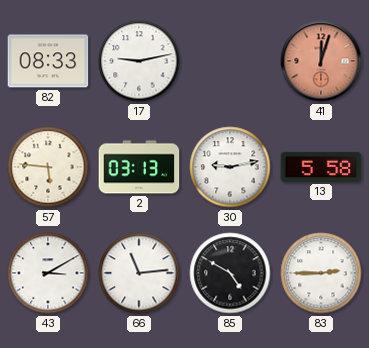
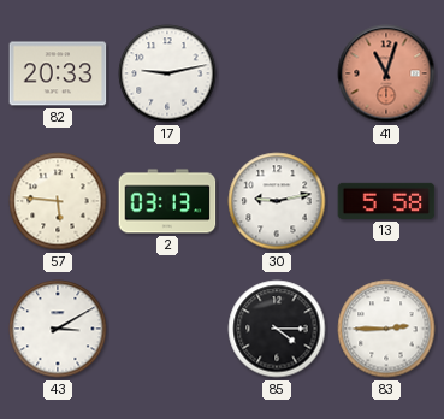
82: 08:33 -> 20:33 (58, 73)
41: 12:03 -> 11:03 (386, 73)
66: 11:14 -> none (139, 273)
85: 4:50 -> 4:15 (277, 329)
